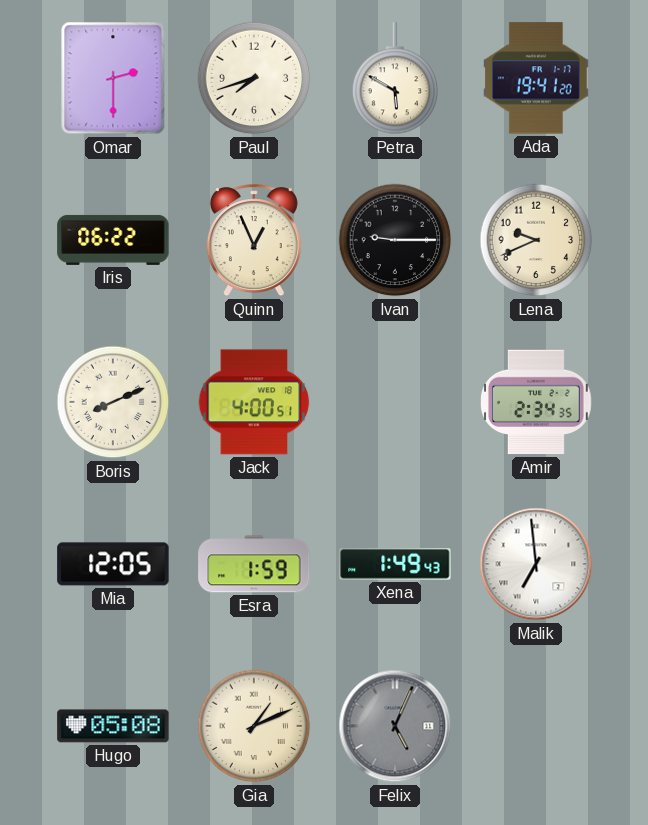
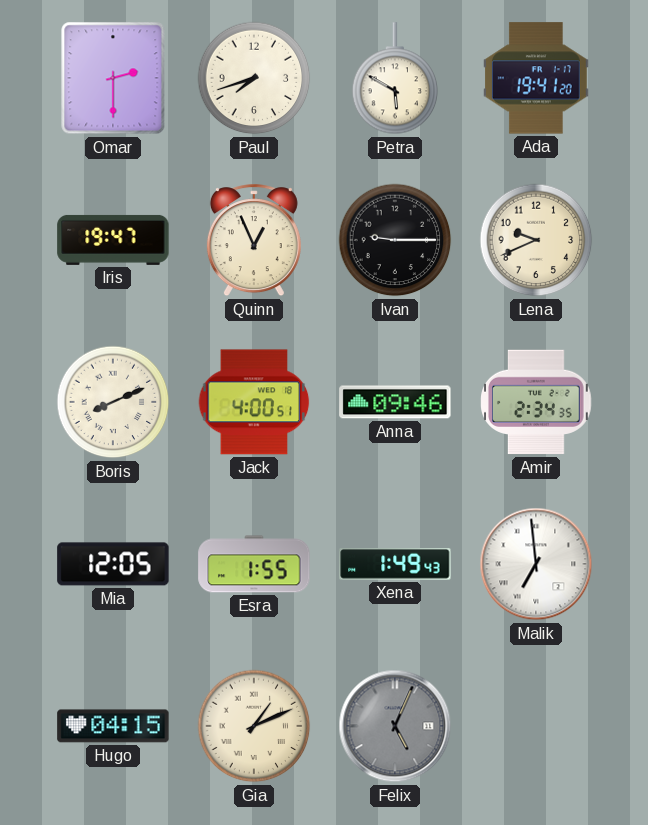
Iris: 06:22 -> 19:47 (113, 240)
Anna: none -> 09:46 (395, 402)
Esra: 1:59 -> 1:55 (254, 564)
Hugo: 05:08 -> 04:15 (113, 726)
